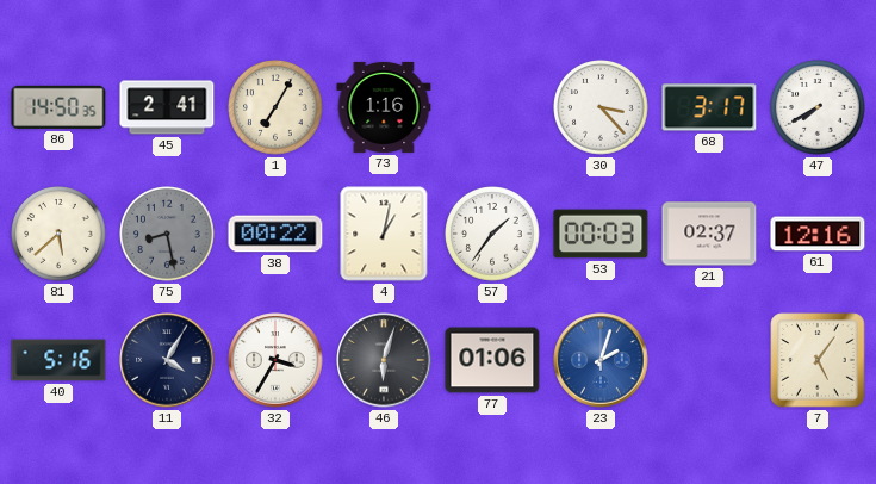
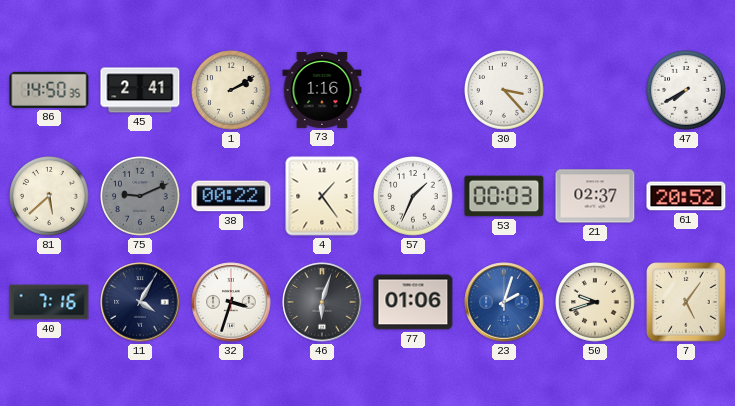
1: 7:05 -> 2:10 (231, 90)
68: 3:17 -> none (709, 107)
75: 8:28 -> 9:11 (140, 196)
4: 1:02 -> 1:24 (322, 196)
57: 1:36 -> 1:34 (413, 196)
61: 12:16 -> 20:52 (686, 196)
40: 5:16 -> 7:16 (49, 302)
32: 3:35 -> 3:33 (231, 302)
50: none -> 9:42 (595, 302)
